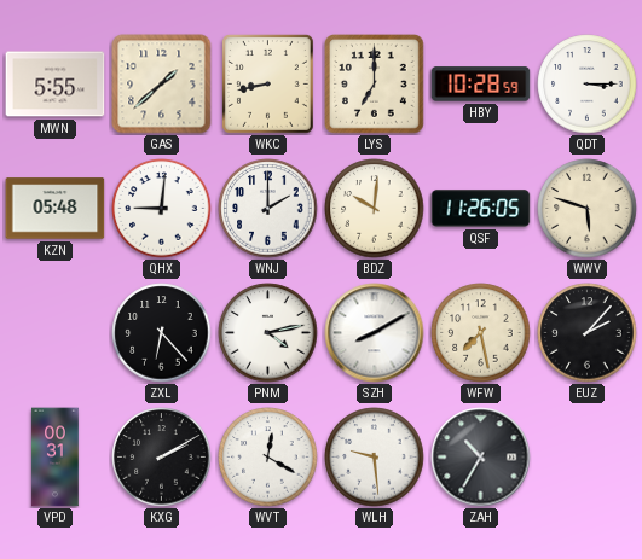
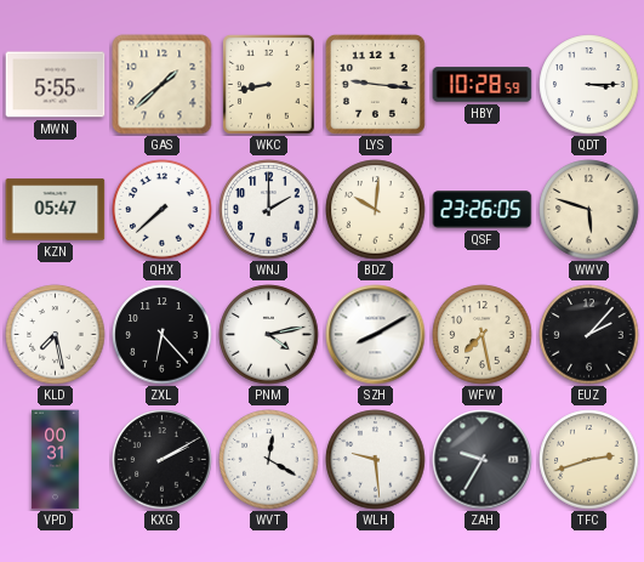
LYS: 7:00 -> 9:16 (376, 85)
KZN: 05:48 -> 05:47 (56, 210)
QHX: 9:01 -> 7:38 (163, 210)
QSF: 11:26 -> 23:26 (483, 210)
KLD: none -> 7:28 (56, 335)
ZAH: 10:35 -> 9:35 (483, 460)
TFC: none -> 2:42 (589, 460)
